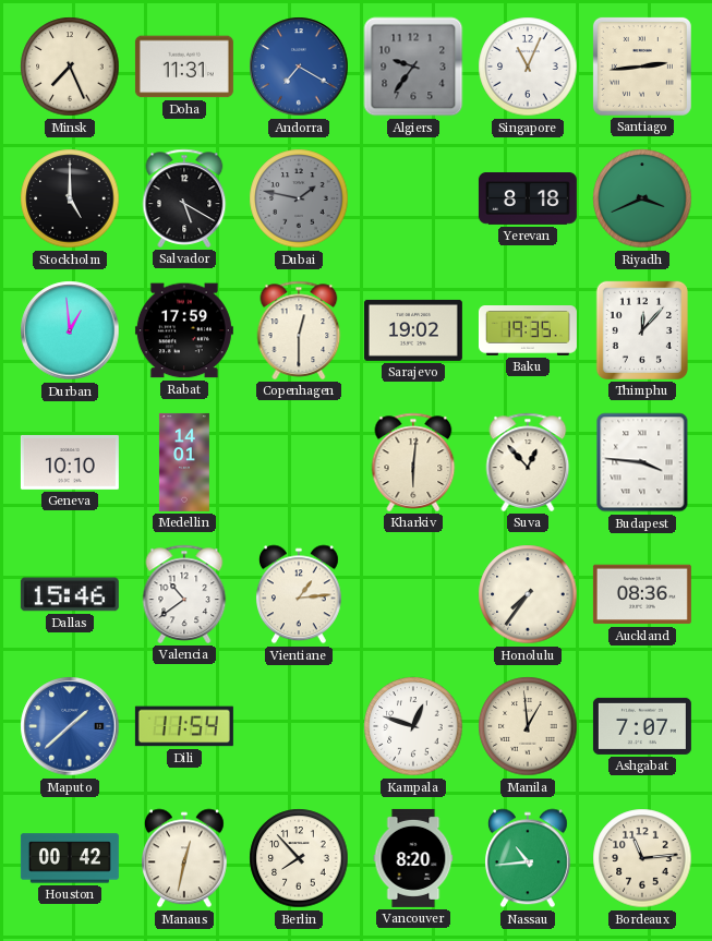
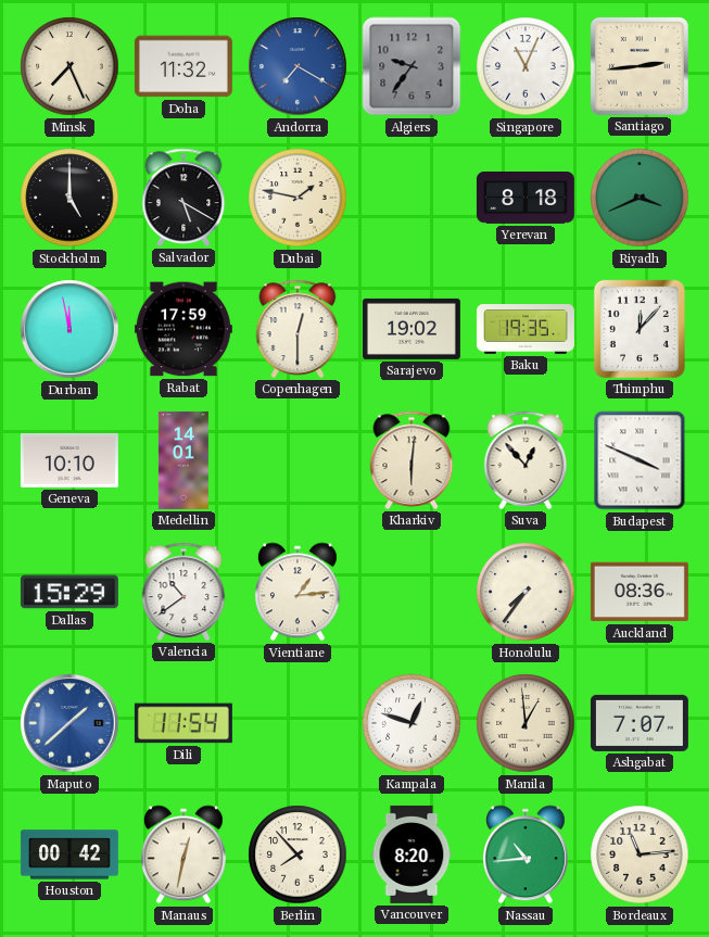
Doha: 11:31 -> 11:32 (183, 66)
Dubai dial: grey -> cream (297, 198)
Durban: 12:59 -> 11:58 (69, 329)
Budapest: 3:46 -> 3:49 (640, 460)
Dallas: 15:46 -> 15:29 (69, 592)
